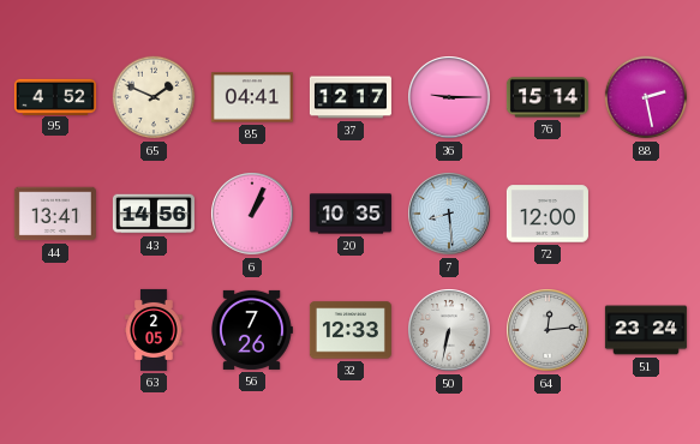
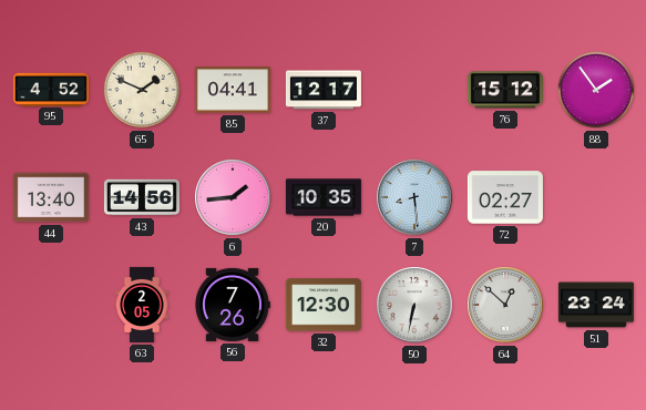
36: 9:15 -> none (449, 97)
76: 15:14 -> 15:12 (505, 90)
88: 2:28 -> 1:54 (596, 90)
44: 13:41 -> 13:40 (51, 197)
6: 1:04 -> 1:44 (233, 197)
72: 12:00 -> 02:27 (505, 197)
32: 12:33 -> 12:30 (324, 305)
64: 12:14 -> 12:52 (505, 305)
